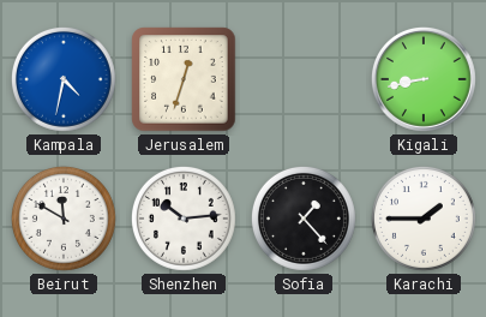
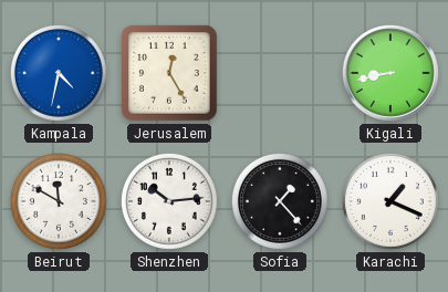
Jerusalem: 12:33 -> 12:25 (169, 73)
Karachi: 1:45 -> 1:19 (390, 201)
